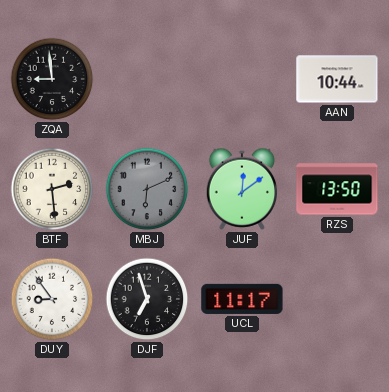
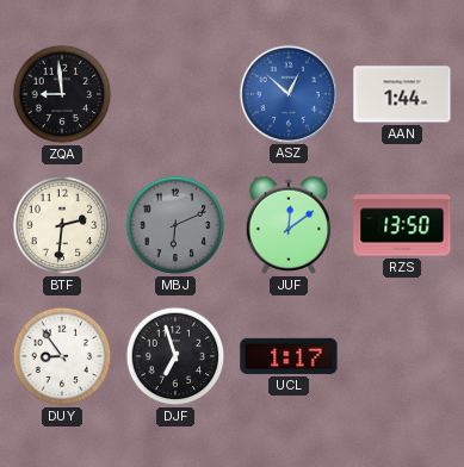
ASZ: none -> 12:52 (287, 93)
AAN: 10:44 -> 1:44 (402, 94)
BTF: 2:29 -> 2:31 (62, 225)
UCL: 11:17 -> 1:17 (289, 356)
